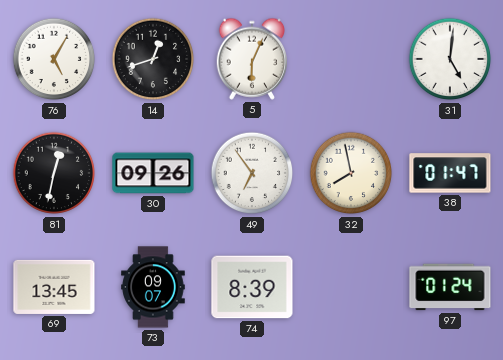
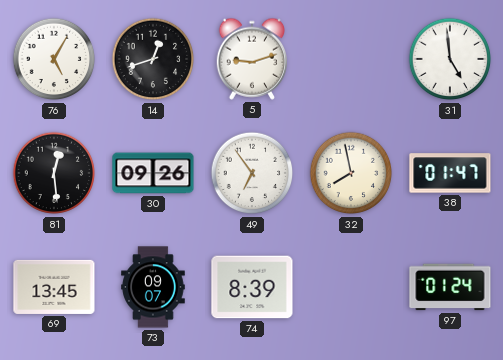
5: 6:04 -> 9:12 (251, 59)
31: 5:01 -> 4:59 (450, 59)
81: 12:32 -> 12:29 (54, 173)
